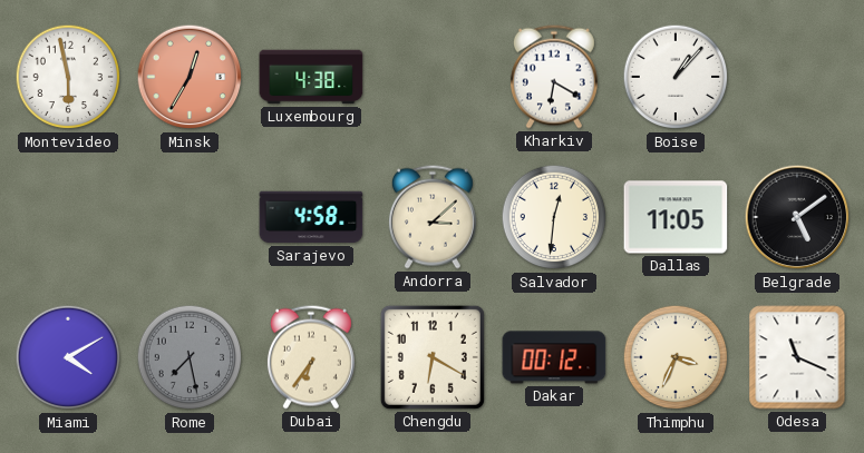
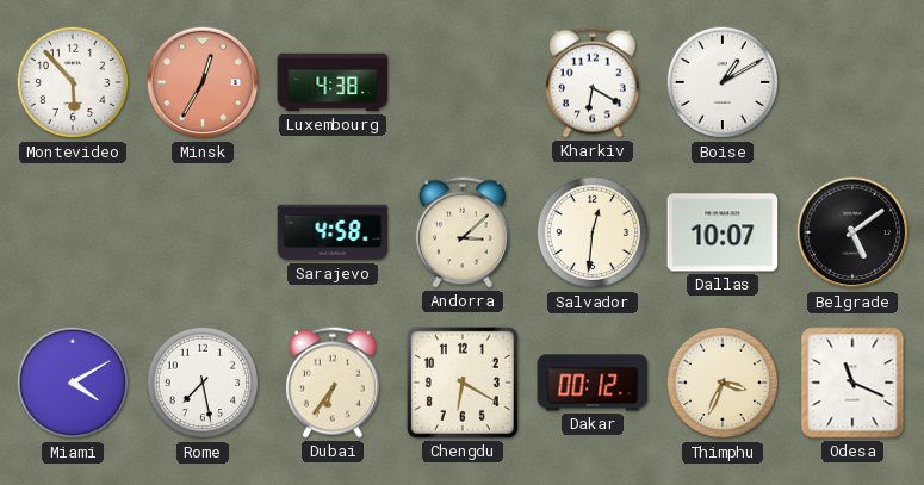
Montevideo: 5:58 -> 5:53 (73, 82)
Boise: 1:07 -> 1:10 (723, 82)
Dallas: 11:05 -> 10:07 (723, 232)
Rome dial: grey -> white (203, 383)
